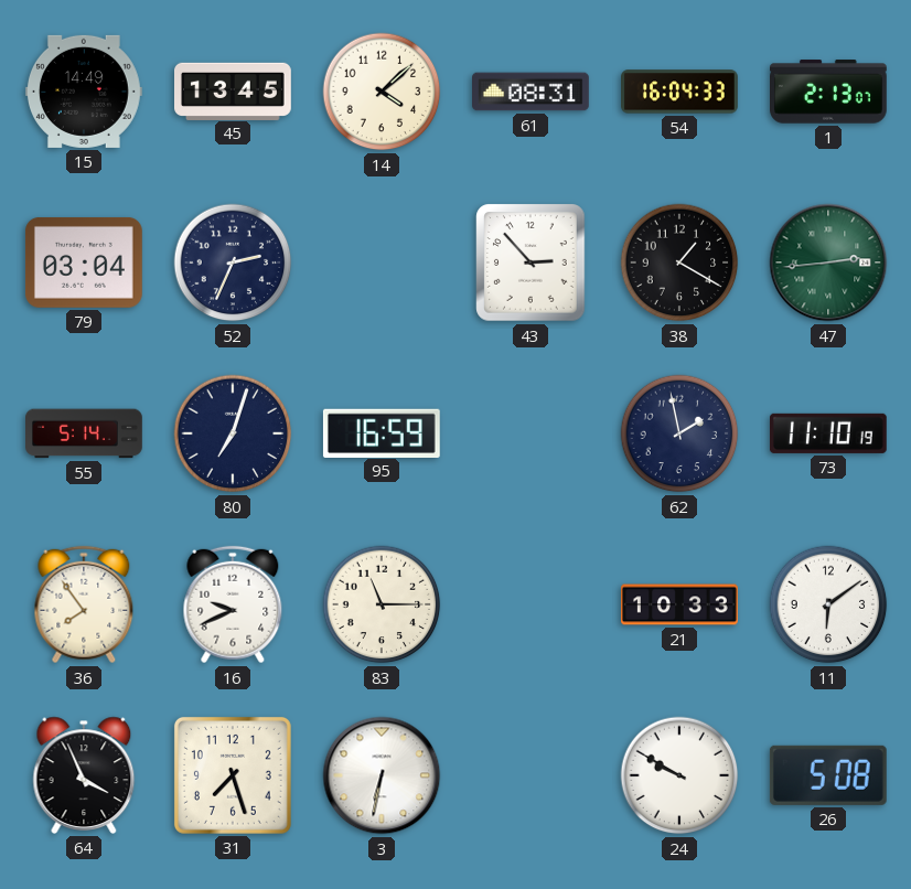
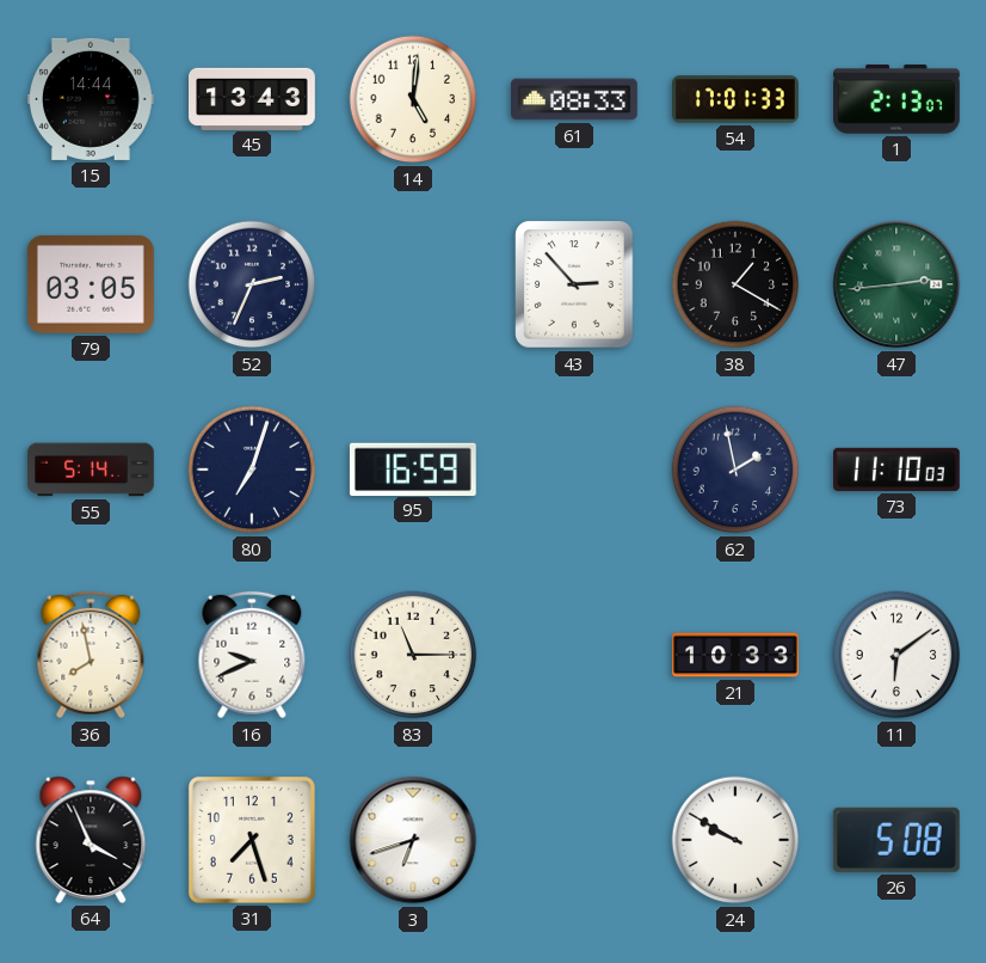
15: 14:49 -> 14:44 (91, 99)
45: 13:45 -> 13:43 (253, 98)
14: 4:08 -> 5:01 (413, 99)
61: 08:31 -> 08:33 (575, 99)
54: 16:04 -> 17:01 (737, 99)
79: 03:04 -> 03:05 (91, 284)
73: 11:10:19 -> 11:10:03 (896, 470)
36: 7:54 -> 7:58 (91, 655)
3: 6:32 -> 6:42 (413, 840)
